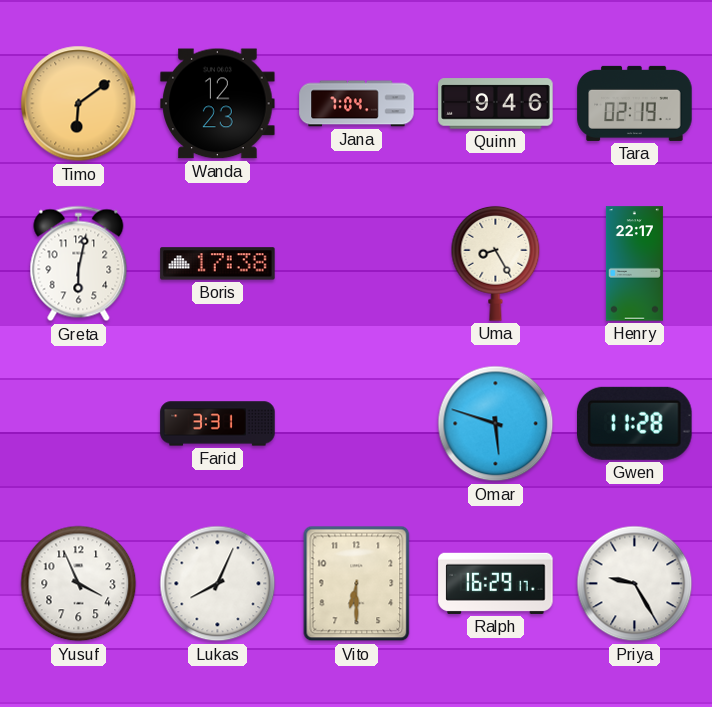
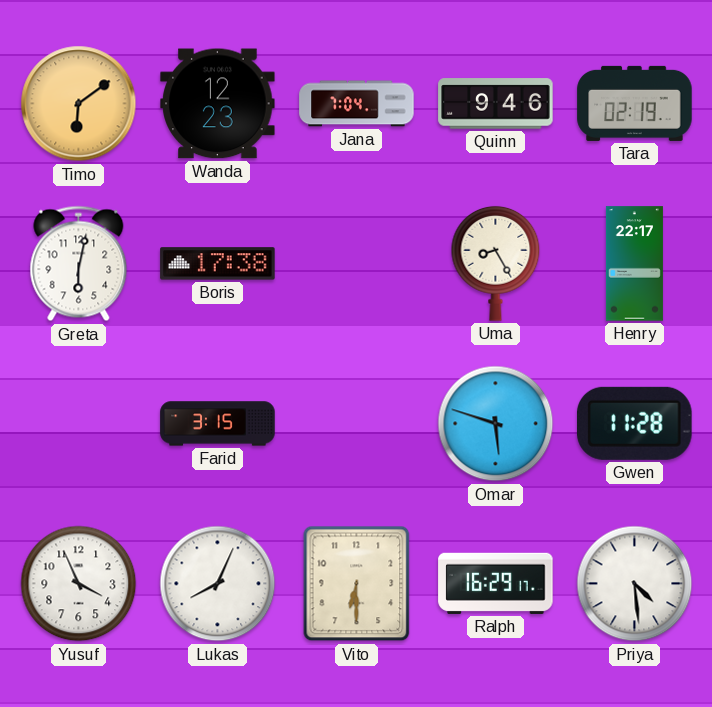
Farid: 3:31 -> 3:15 (218, 424)
Priya: 9:25 -> 4:29 (635, 584)
